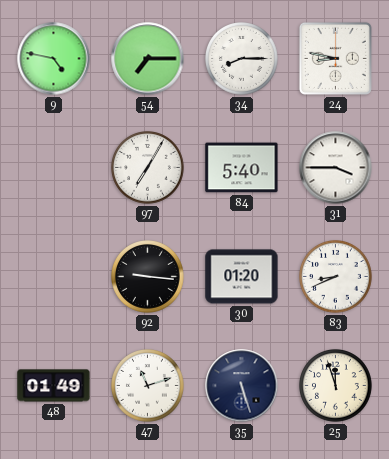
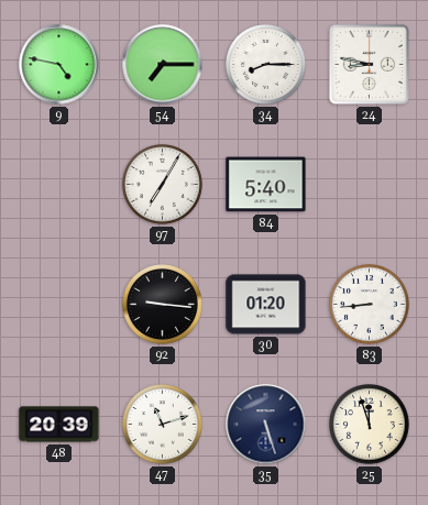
31: 3:45 -> none (336, 168)
83: 8:41 -> 8:44 (370, 305)
48: 01:49 -> 20:39 (59, 425)
